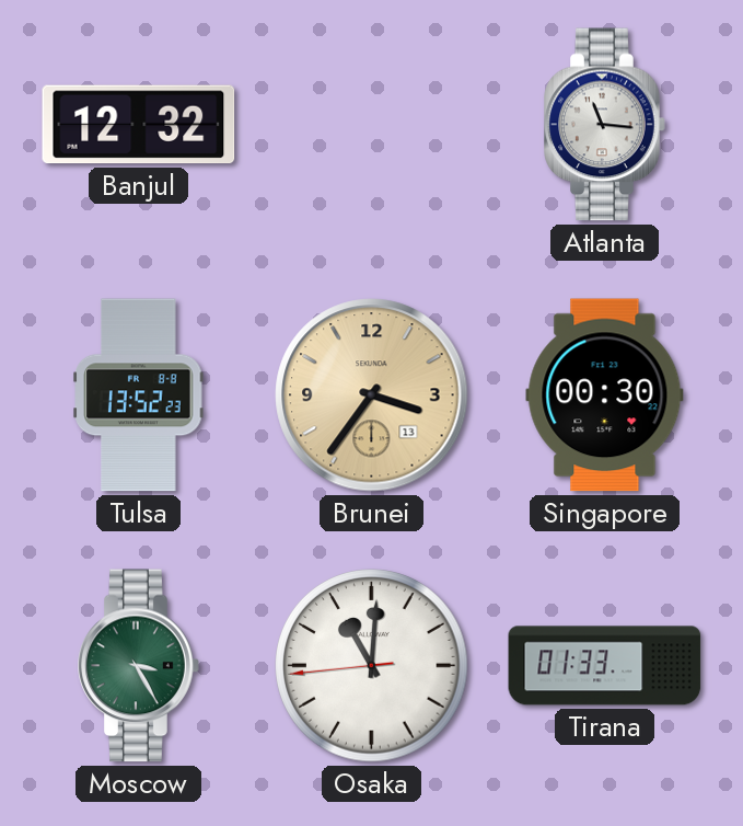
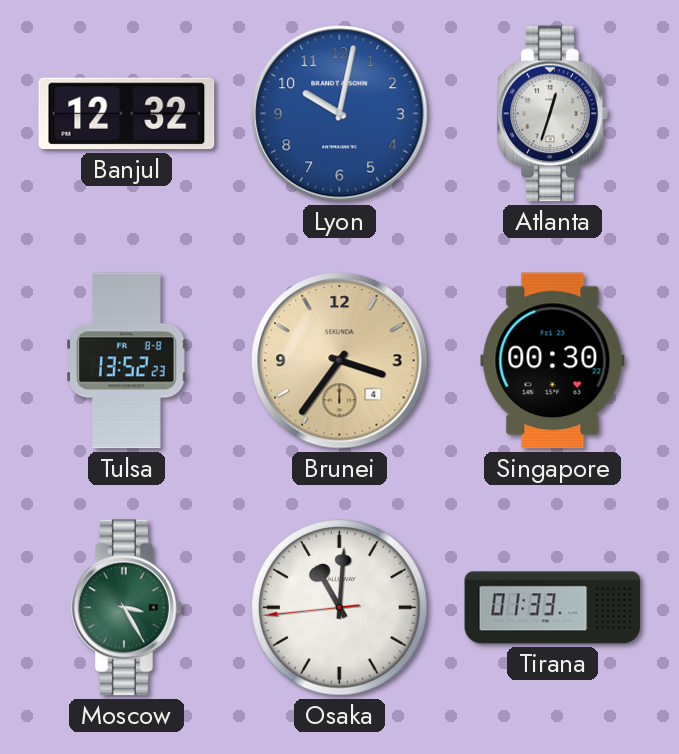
Lyon: none -> 10:02 (340, 114)
Atlanta: 11:16 -> 12:33 (553, 114)
Brunei date: 13 -> 4 (340, 361)
